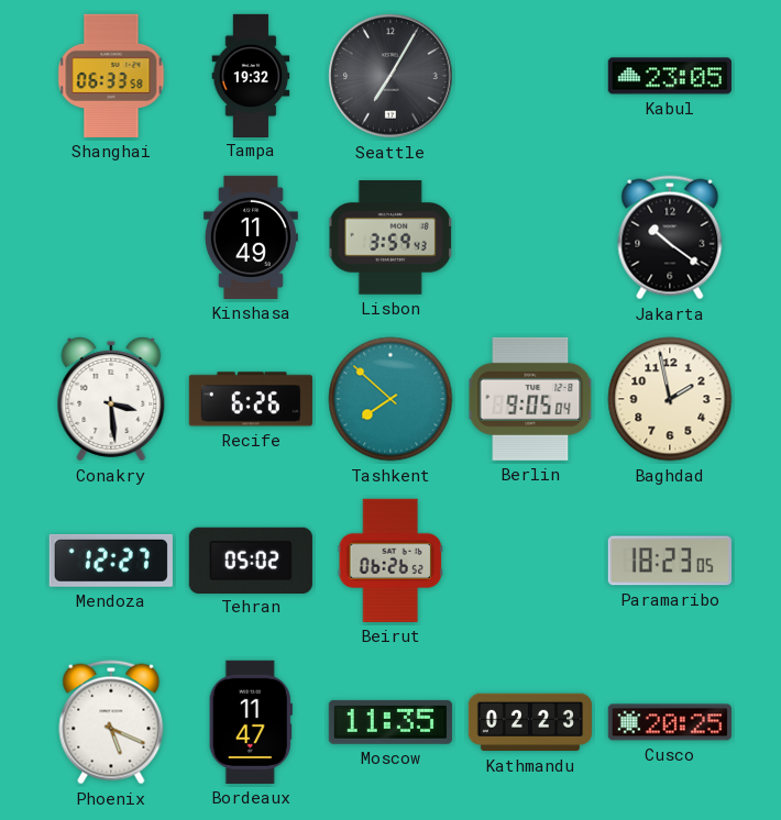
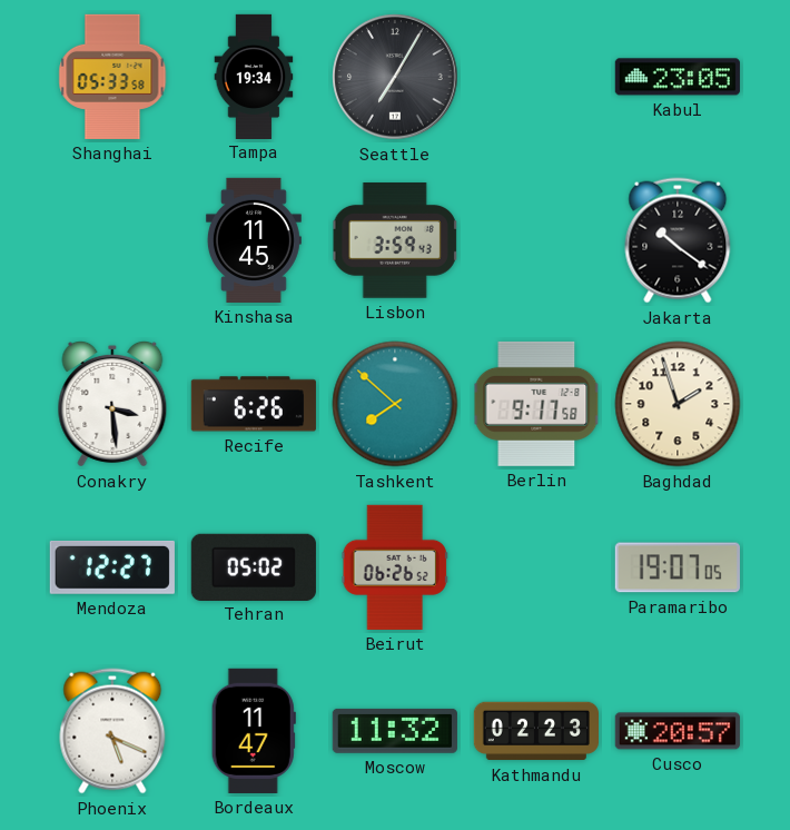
Shanghai: 06:33 -> 05:33 (112, 77)
Tampa: 19:32 -> 19:34 (254, 76)
Kinshasa: 11:49 -> 11:45 (254, 240)
Berlin: 9:05 -> 9:17 (536, 404)
Baghdad: 1:58 -> 1:57 (678, 404)
Paramaribo: 18:23 -> 19:07 (678, 567)
Moscow: 11:35 -> 11:32 (395, 731)
Cusco: 20:25 -> 20:57 (678, 731)
